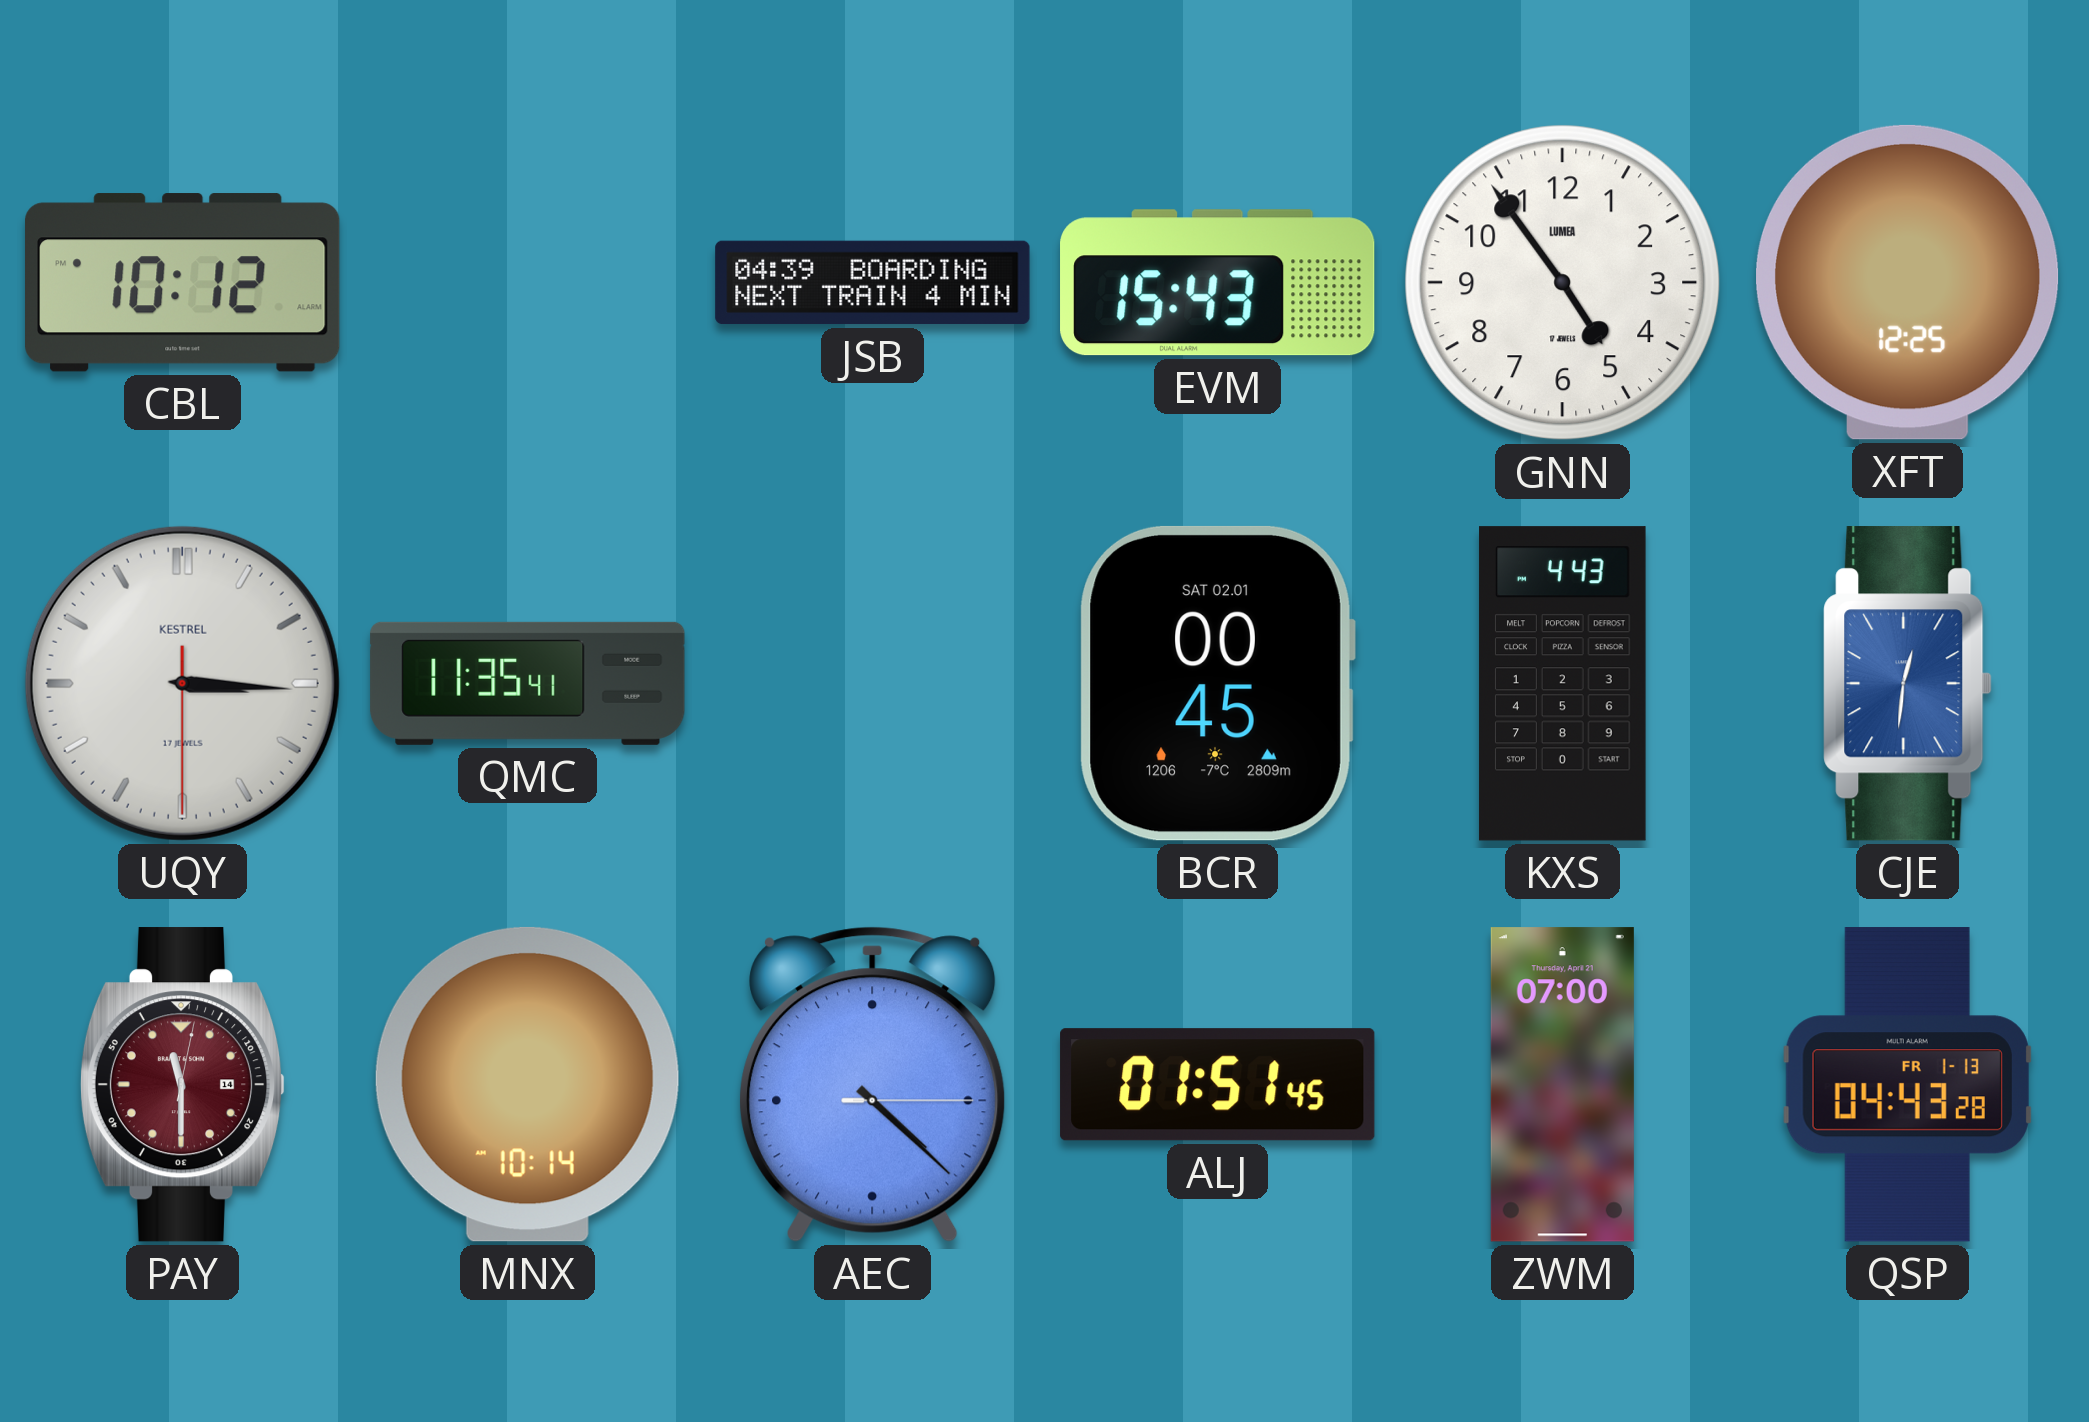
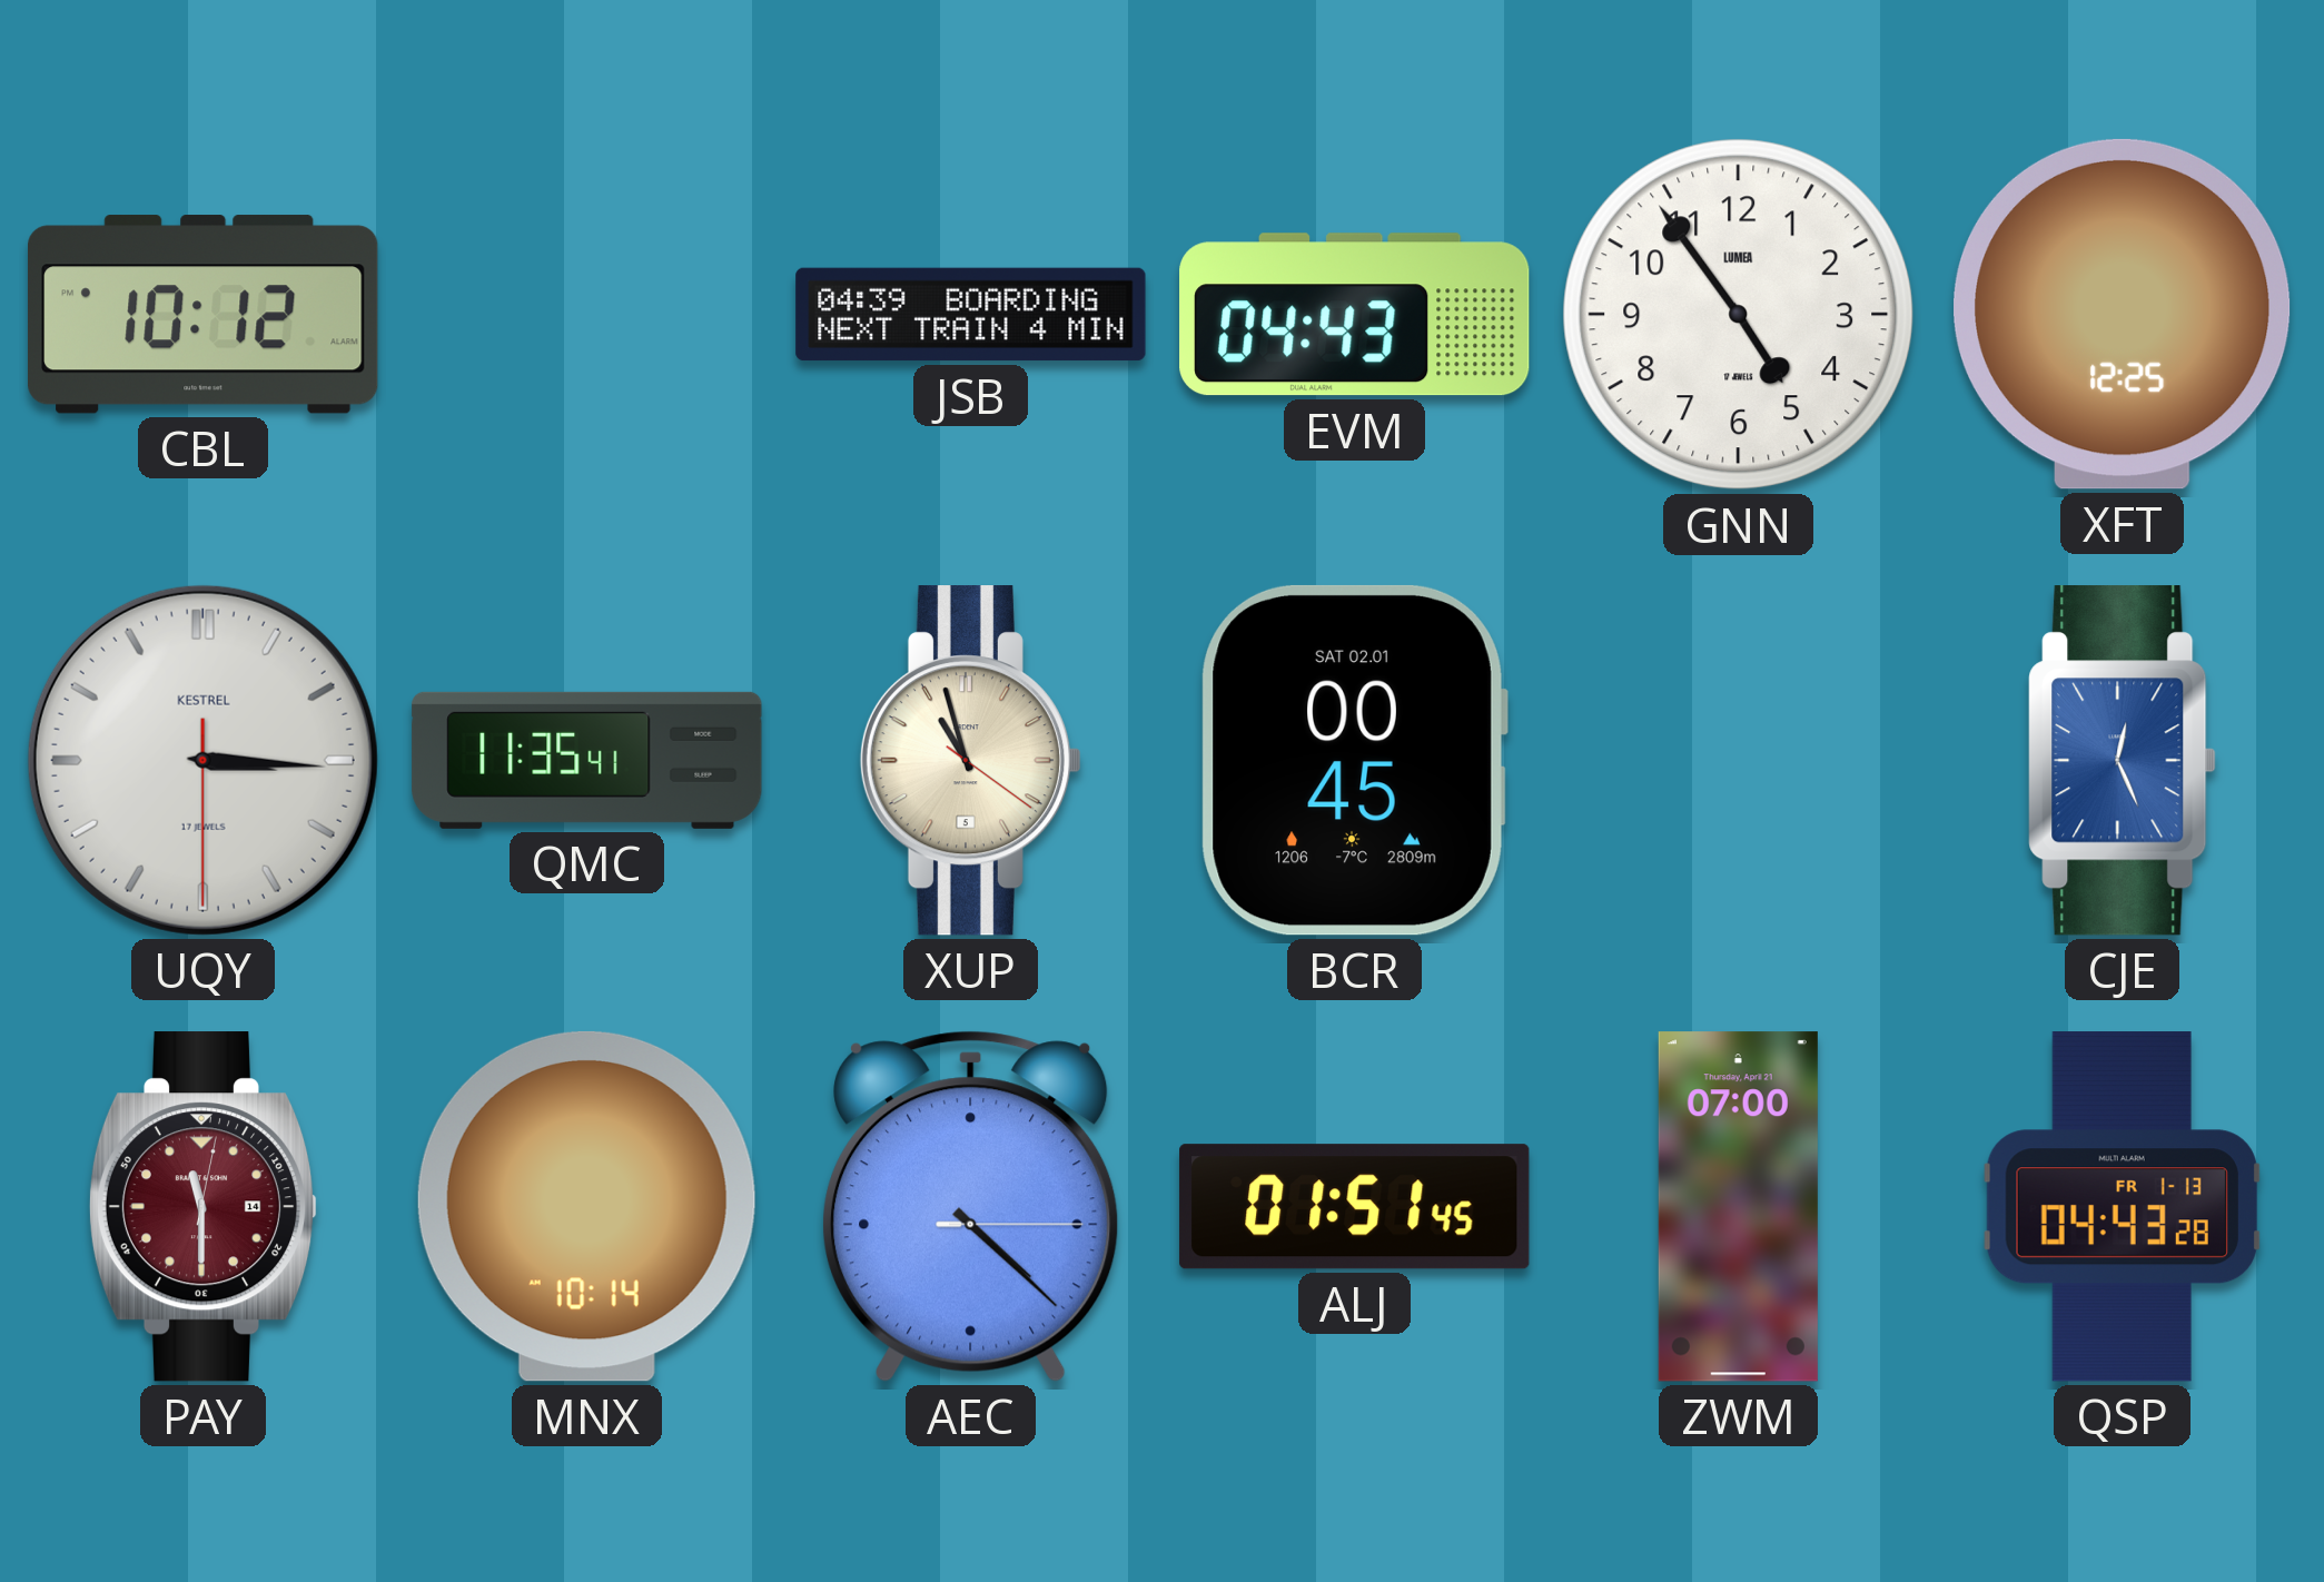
EVM: 15:43 -> 04:43 (1355, 315)
XUP: none -> 10:57 (970, 761)
KXS: 4:43 -> none (1563, 684)
CJE: 12:31 -> 12:26 (2123, 761)
